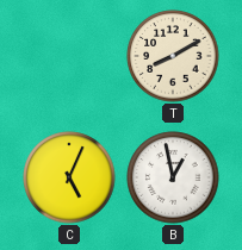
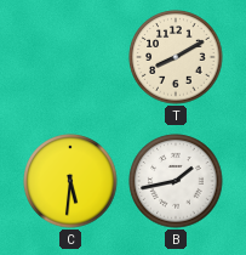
C: 5:04 -> 5:31 (70, 181)
B: 12:58 -> 1:43 (176, 181)
